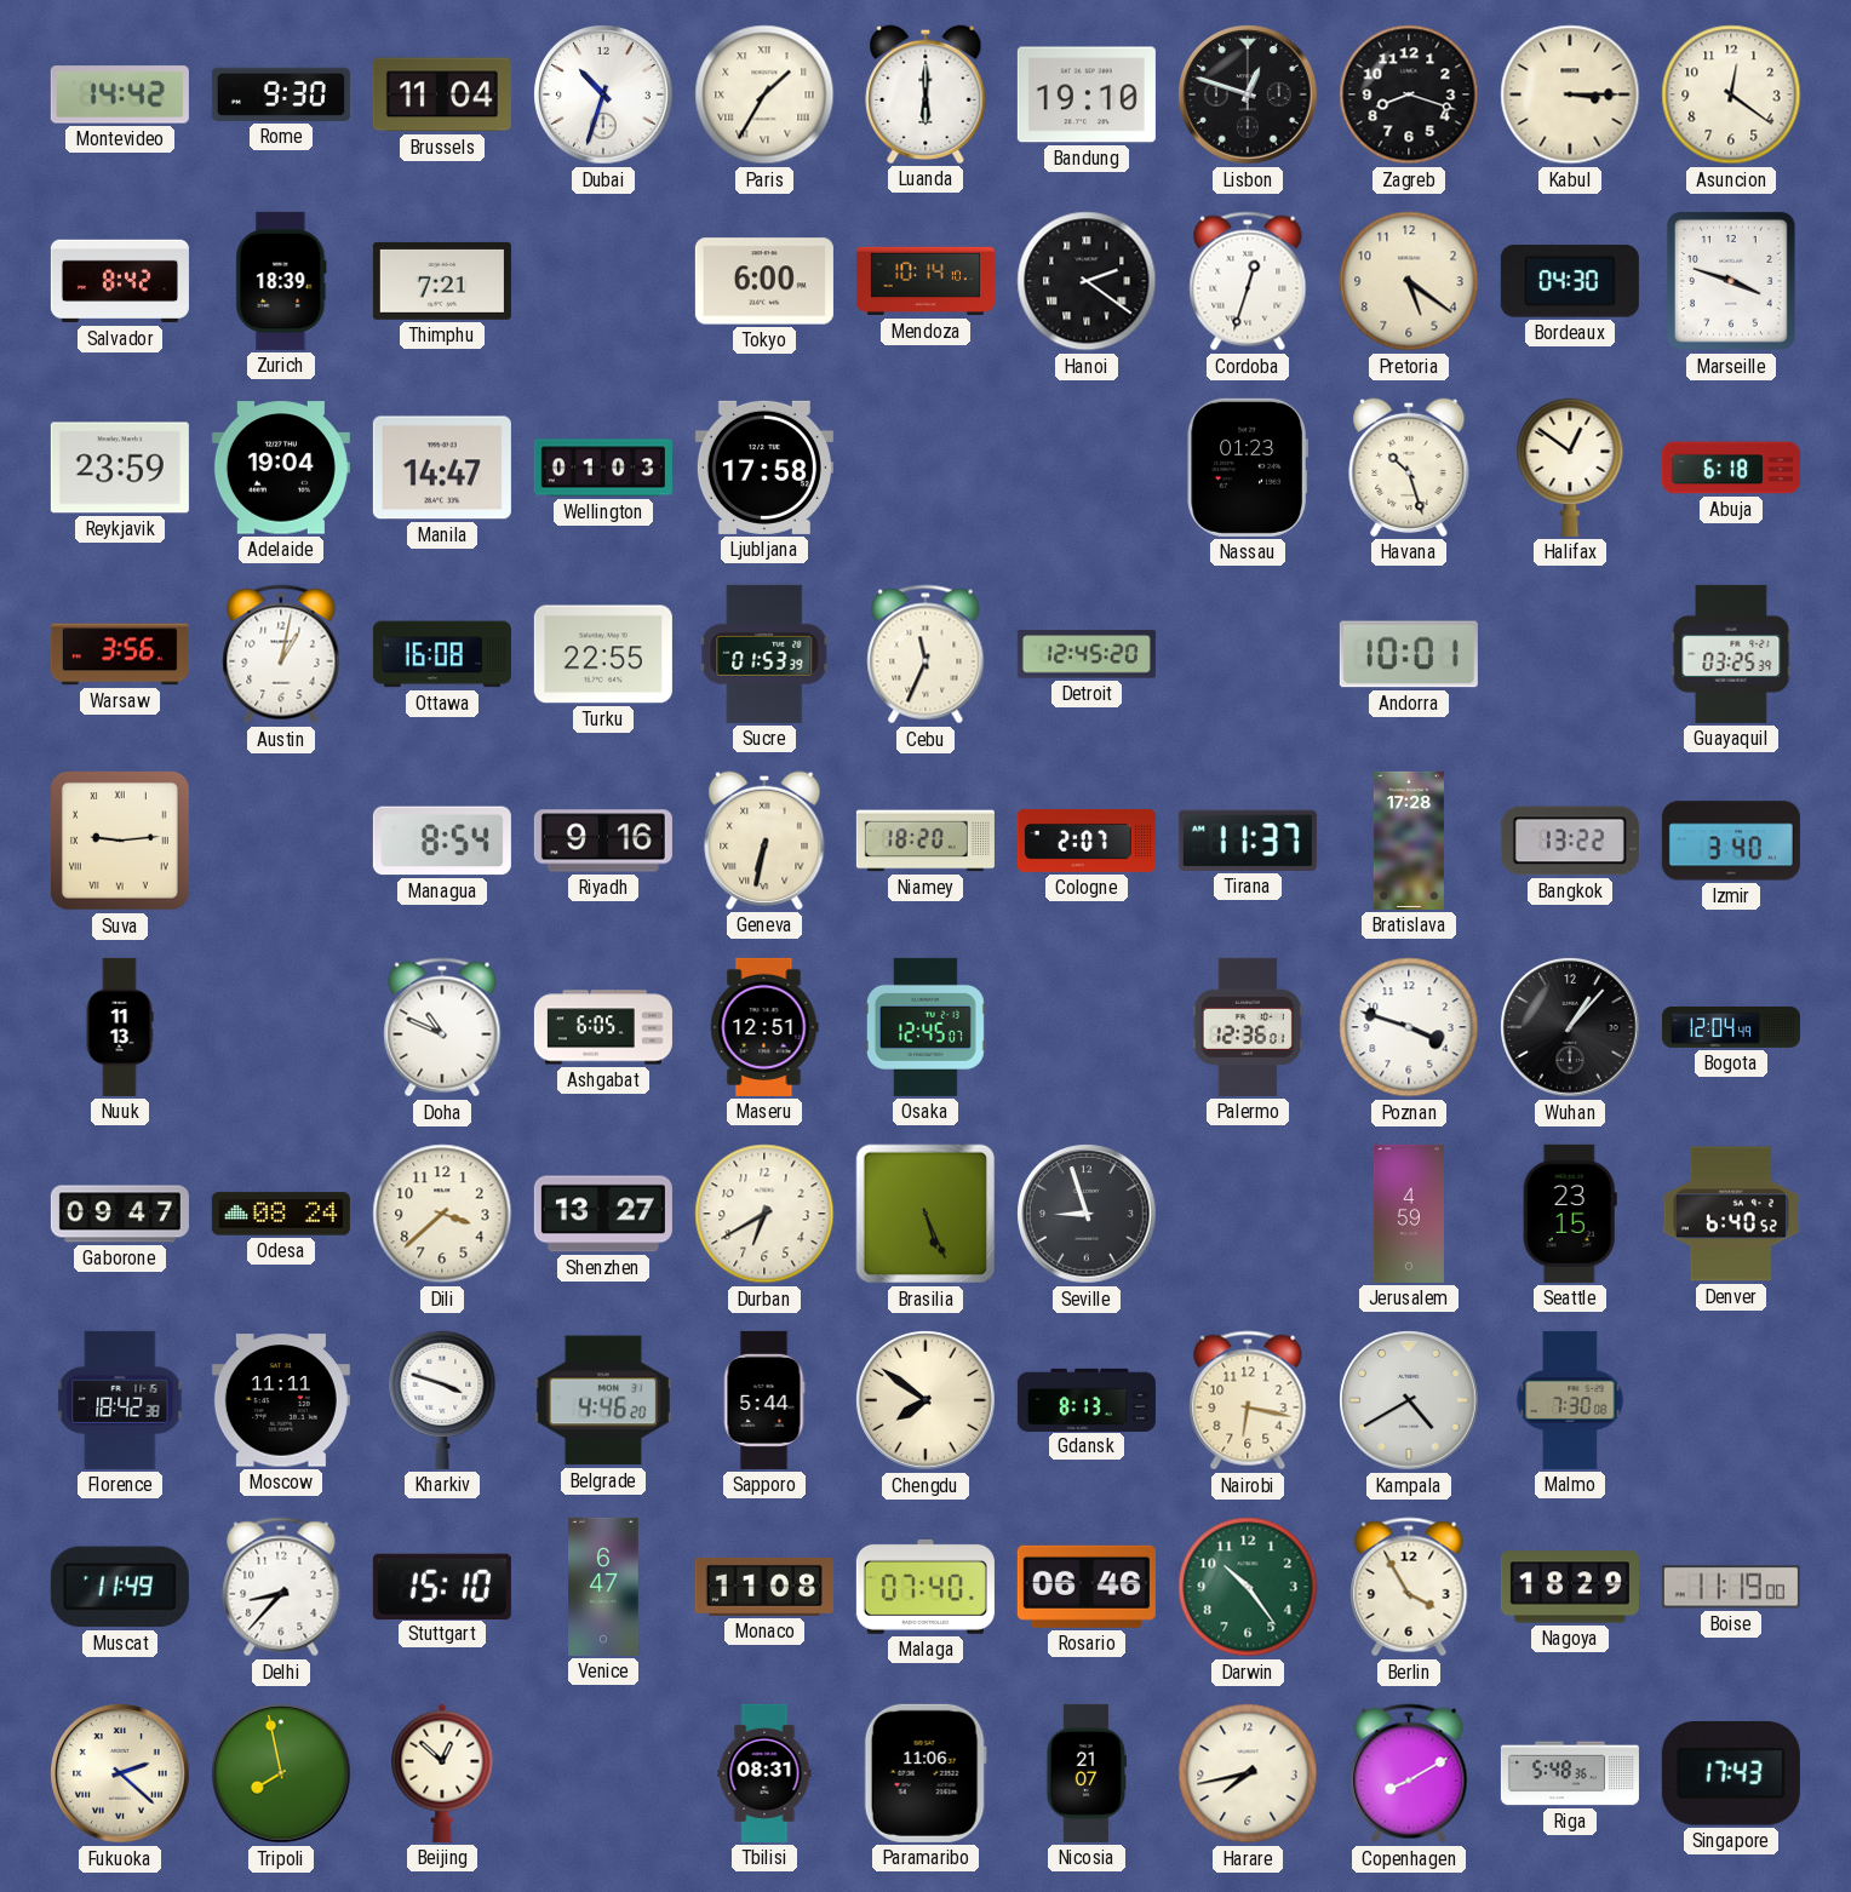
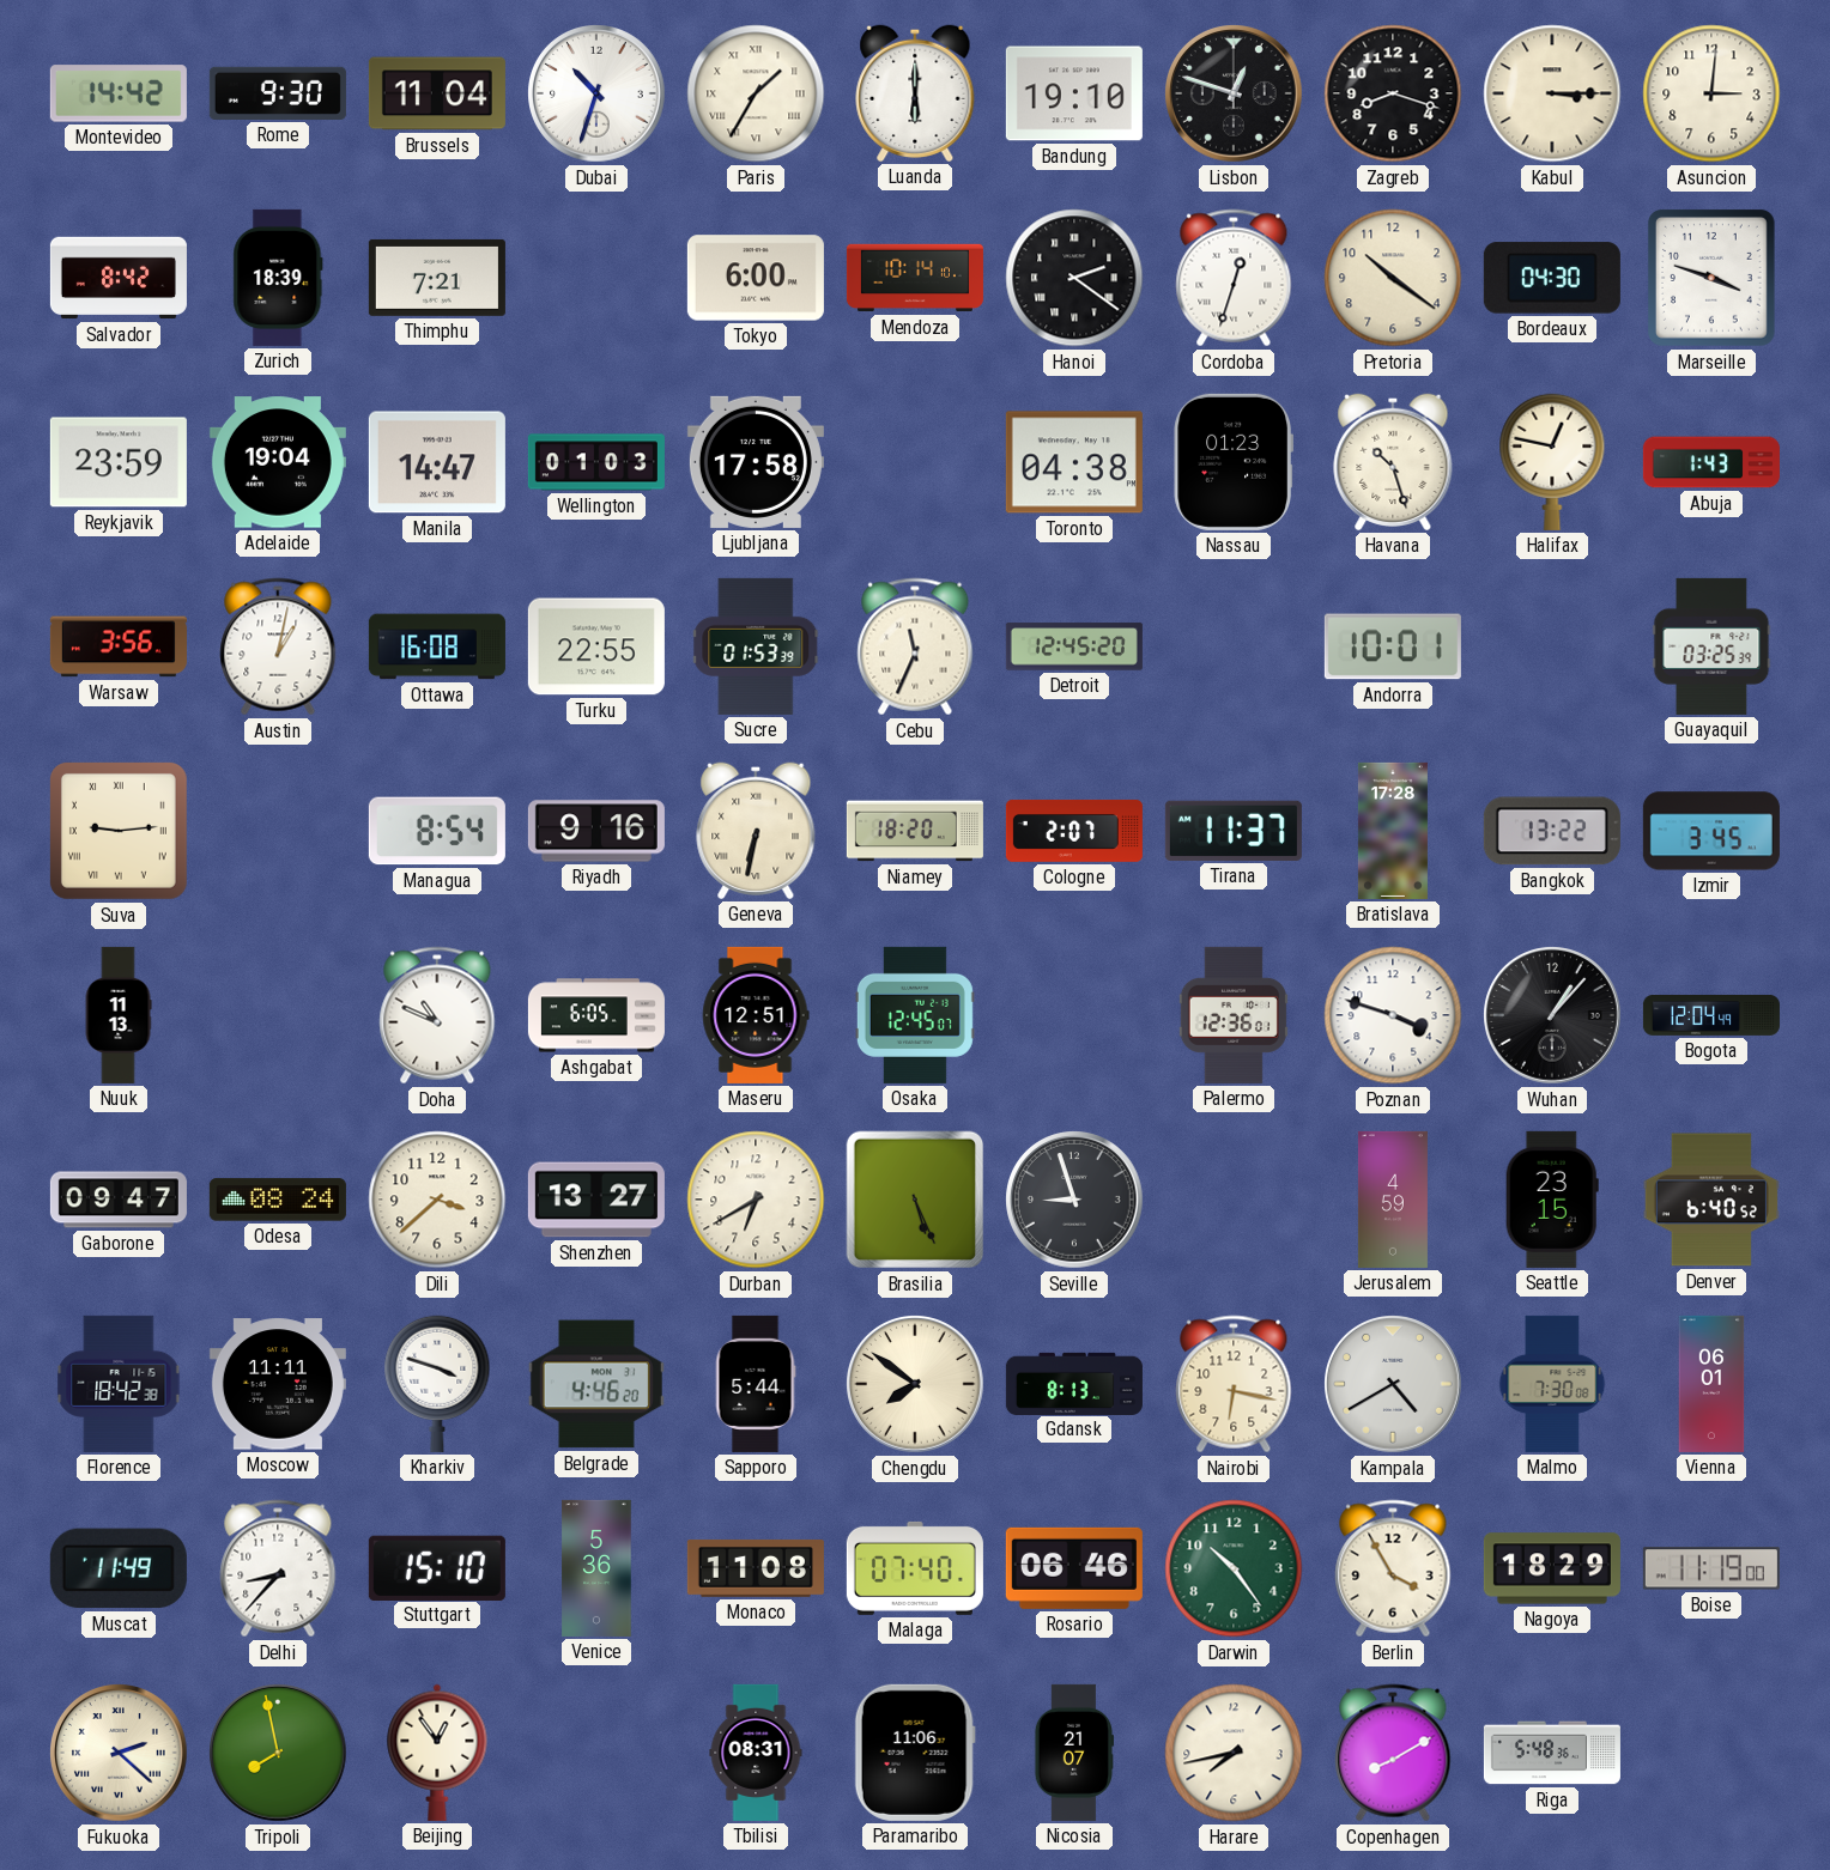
Asuncion: 12:21 -> 3:01 (1711, 93)
Pretoria: 5:21 -> 10:21 (1393, 278)
Toronto: none -> 04:38 (1074, 462)
Halifax: 12:51 -> 12:47 (1552, 462)
Abuja: 6:18 -> 1:43 (1711, 462)
Izmir: 3:40 -> 3:45 (1711, 831)
Vienna: none -> 06:01 (1711, 1384)
Venice: 6:47 -> 5:36 (596, 1568)
Beijing: 12:52 -> 12:54 (437, 1753)
Singapore: 17:43 -> none (1731, 1775)
